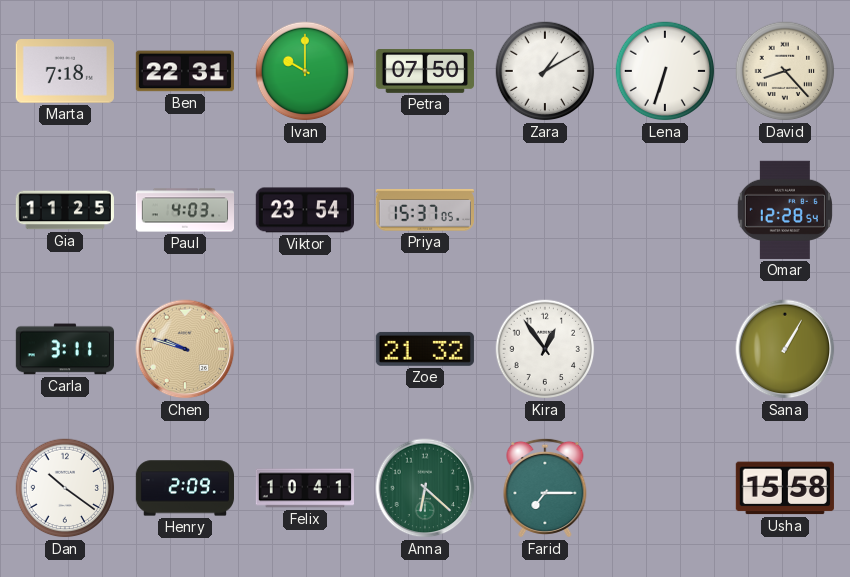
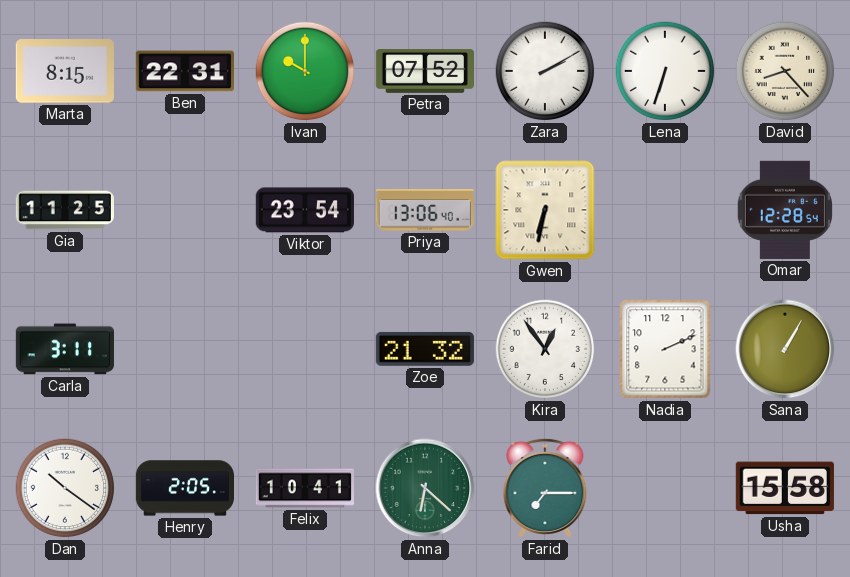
Marta: 7:18 -> 8:15 (65, 71)
Petra: 07:50 -> 07:52 (424, 72)
Zara: 1:10 -> 2:10 (545, 71)
Paul: 4:03 -> none (185, 210)
Priya: 15:37 -> 13:06 (425, 210)
Gwen: none -> 6:32 (545, 210)
Chen: 9:48 -> none (185, 349)
Nadia: none -> 2:11 (665, 349)
Henry: 2:09 -> 2:05 (184, 488)
